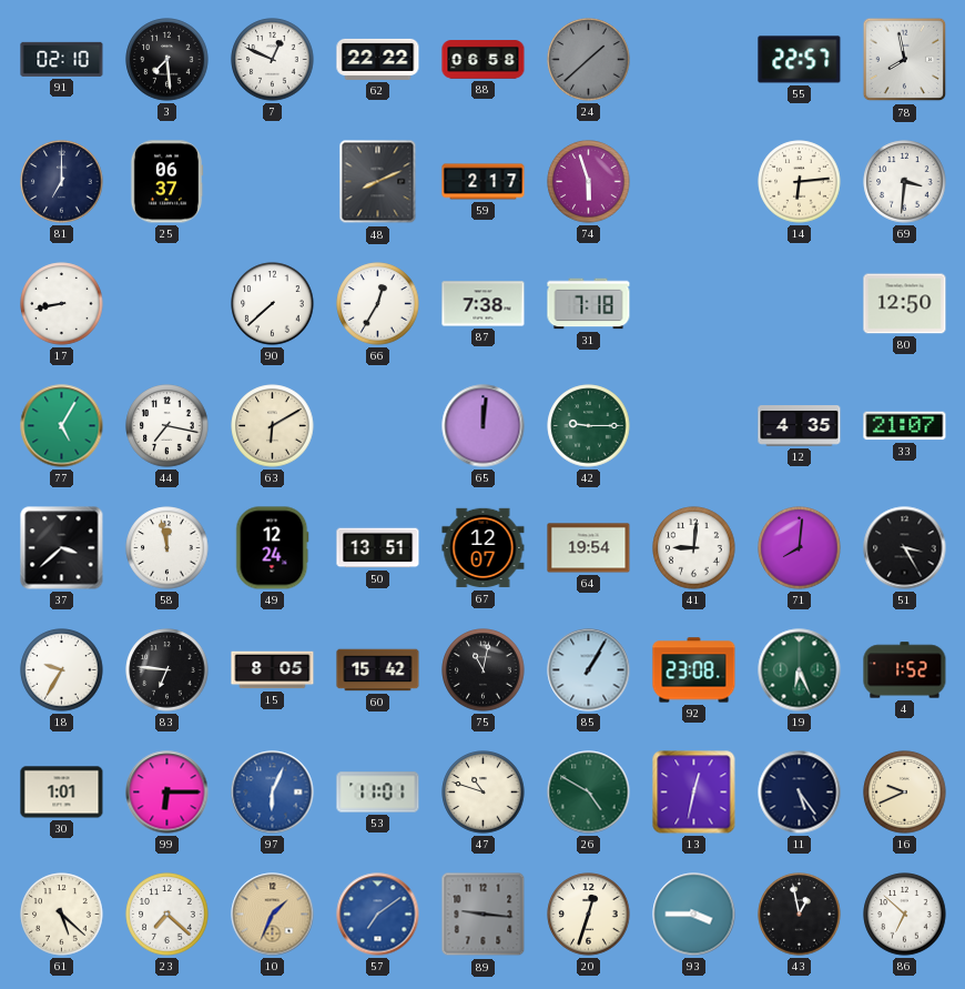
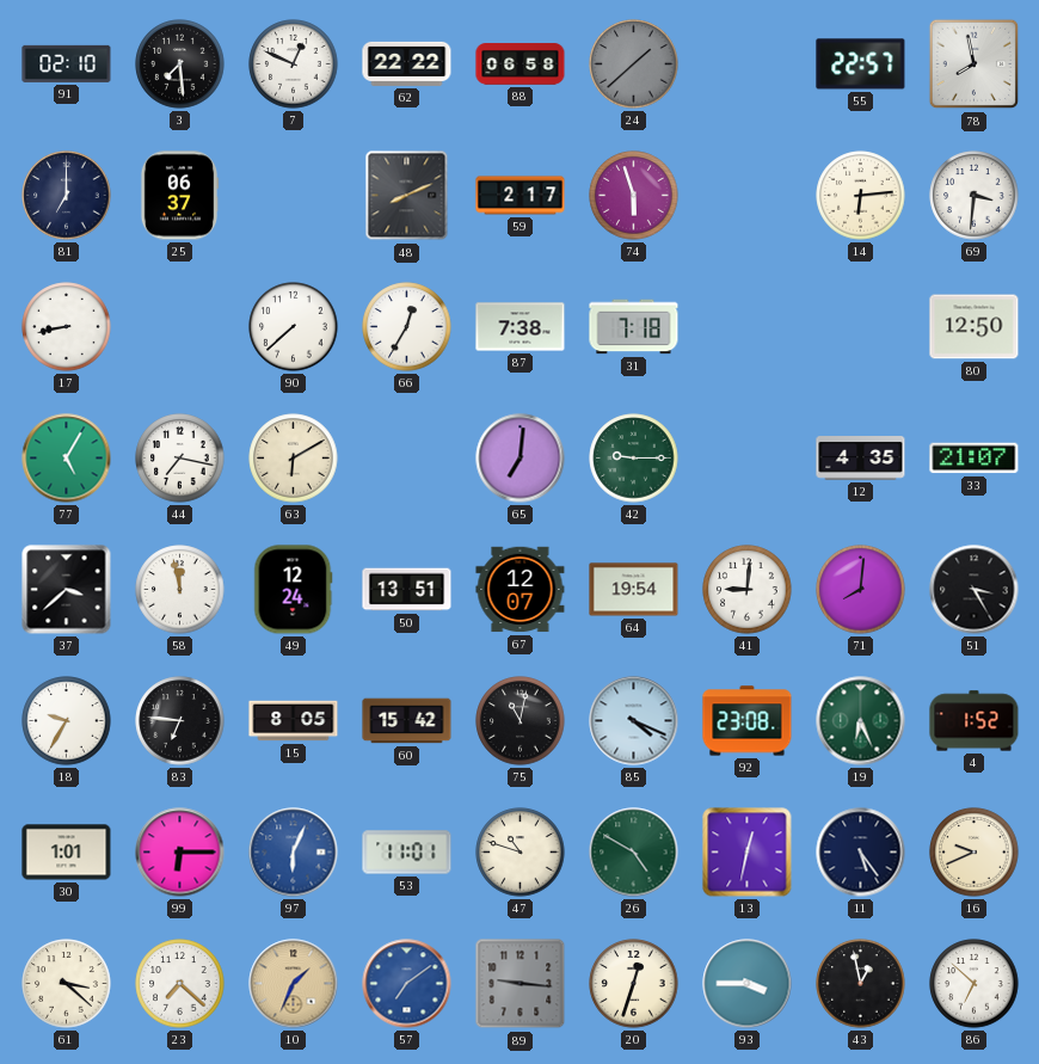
65: 12:01 -> 7:01 (521, 459)
85: 1:05 -> 4:19 (634, 721)
61: 5:22 -> 3:22 (67, 984)
